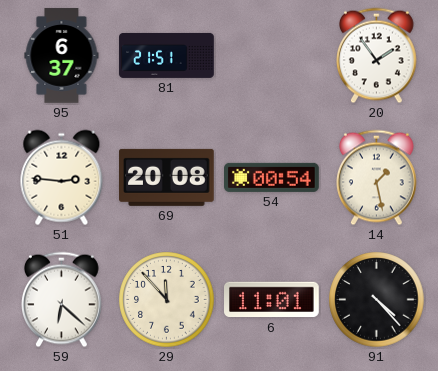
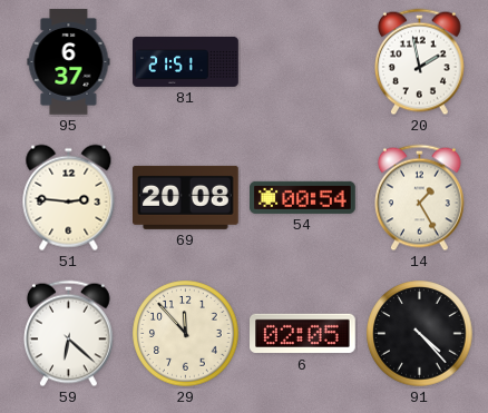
20: 1:54 -> 1:58 (420, 62)
14: 1:28 -> 1:25 (420, 198)
6: 11:01 -> 02:05 (303, 334)
